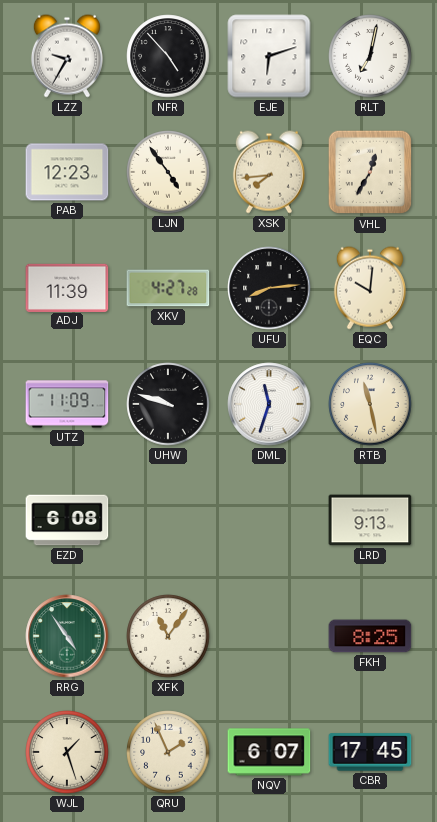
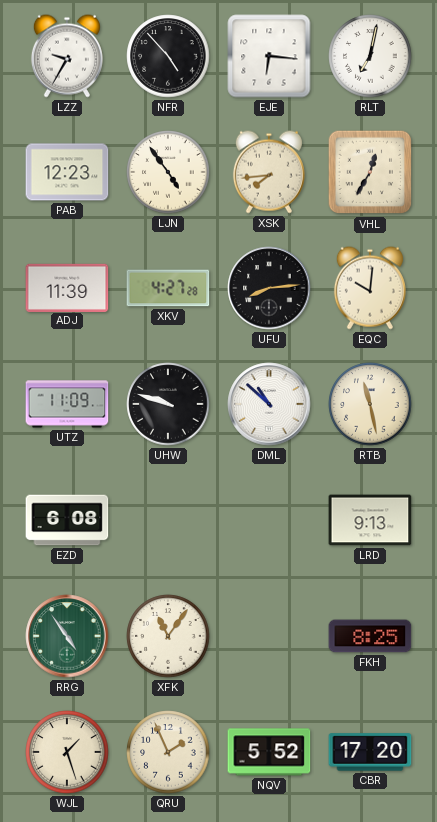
EJE: 6:12 -> 6:16 (269, 56)
DML: 11:33 -> 10:52 (269, 404)
NQV: 6:07 -> 5:52 (269, 752)
CBR: 17:45 -> 17:20 (370, 752)
